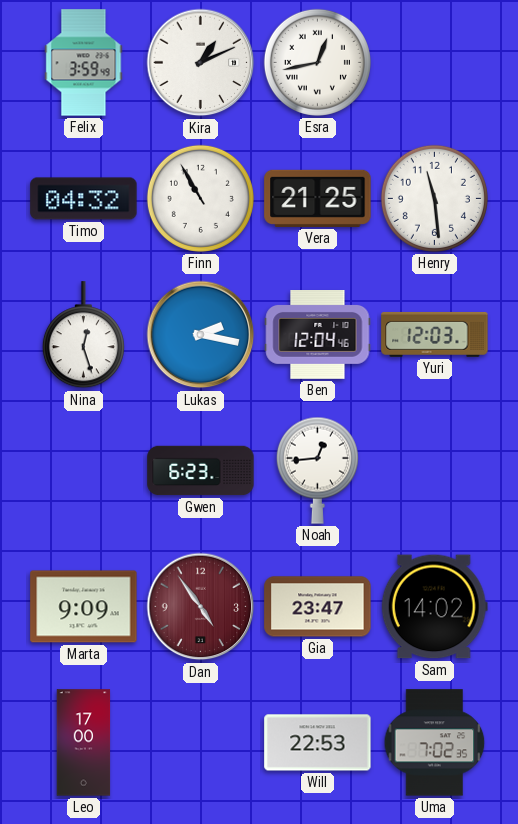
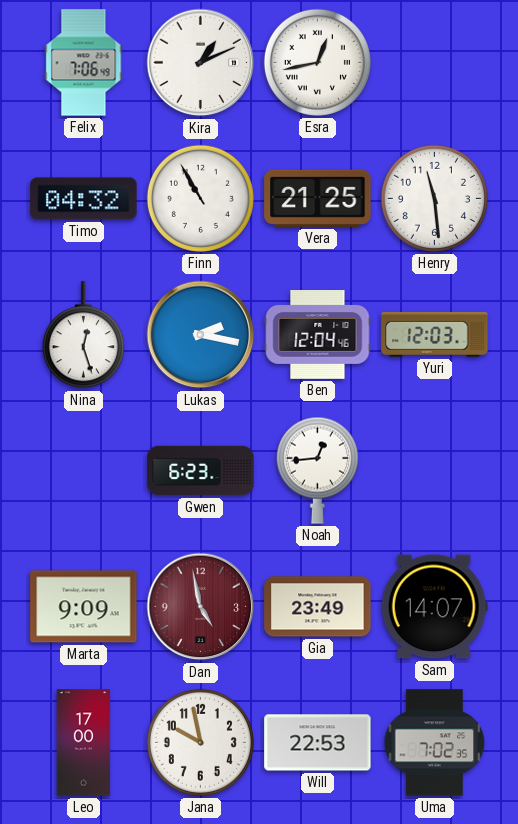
Felix: 3:59 -> 7:06 (84, 63)
Dan: 4:54 -> 4:58 (201, 607)
Gia: 23:47 -> 23:49 (318, 607)
Sam: 14:02 -> 14:07 (434, 607)
Jana: none -> 9:58 (200, 742)
